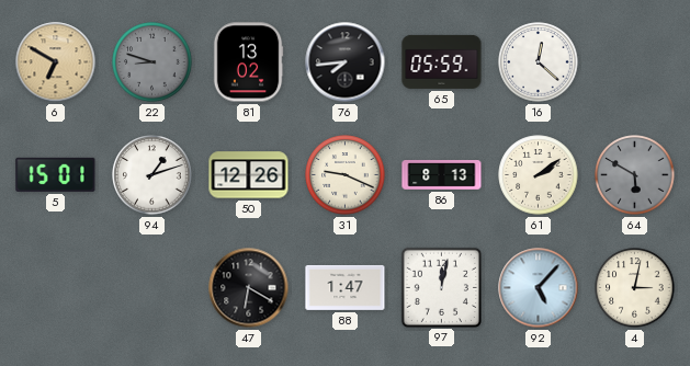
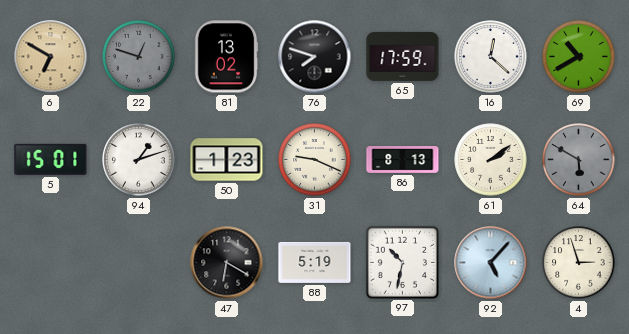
22: 8:48 -> 12:48 (139, 57)
76: 7:44 -> 7:48 (315, 57)
65: 05:59 -> 17:59 (403, 56)
69: none -> 10:40 (579, 57)
50: 12:26 -> 1:23 (227, 160)
88: 1:47 -> 5:19 (315, 262)
97: 12:02 -> 10:32 (402, 262)
4: 3:02 -> 2:57 (579, 263)
